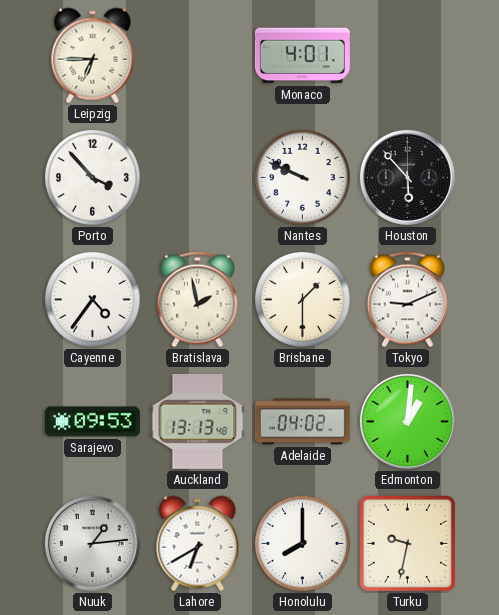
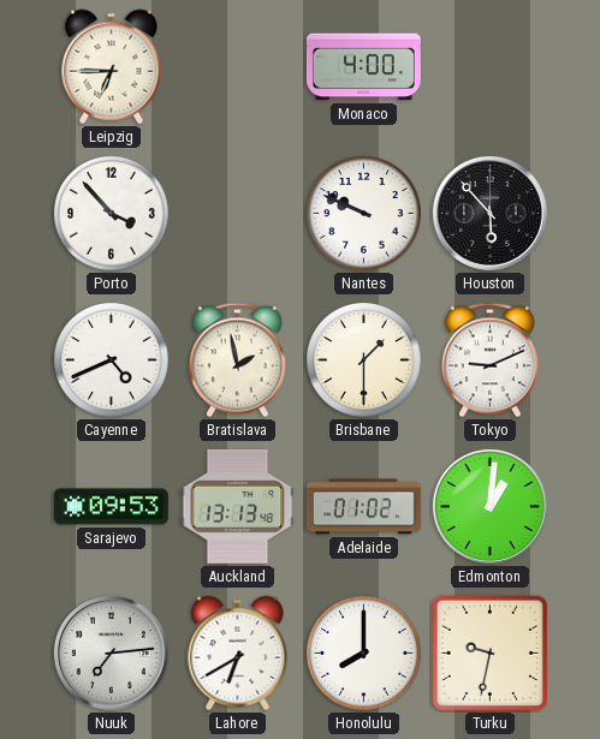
Monaco: 4:01 -> 4:00 (363, 67)
Cayenne: 4:36 -> 4:41 (112, 360)
Adelaide: 04:02 -> 01:02 (363, 507)
Nuuk: 1:14 -> 7:14 (111, 652)
